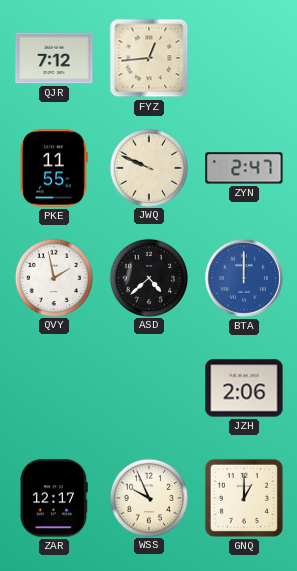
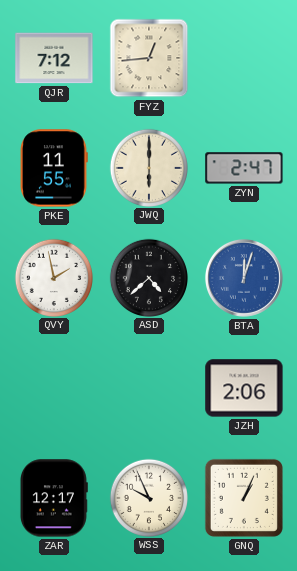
JWQ: 9:49 -> 6:00 (148, 167)
BTA: 12:00 -> 12:03 (244, 278)
GNQ: 1:00 -> 1:04 (244, 498)
